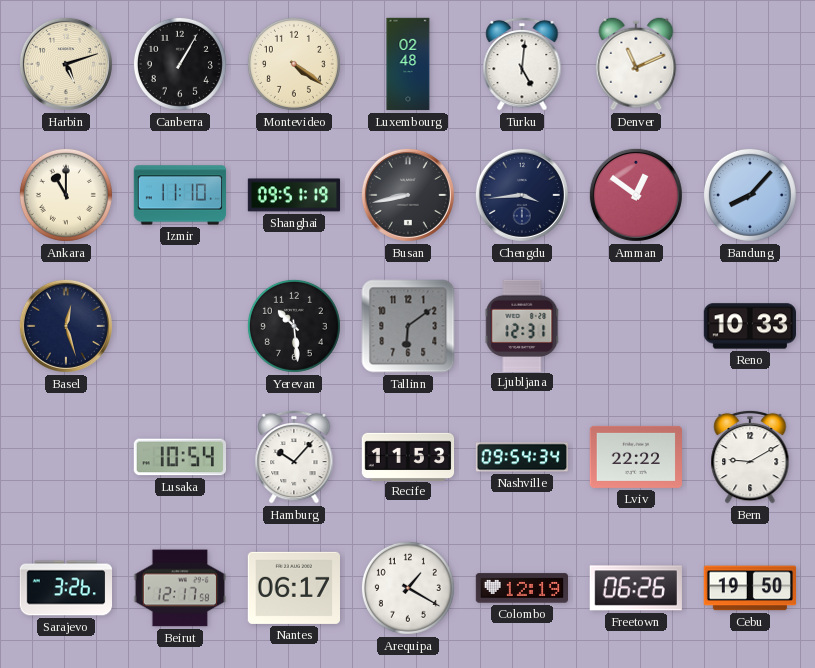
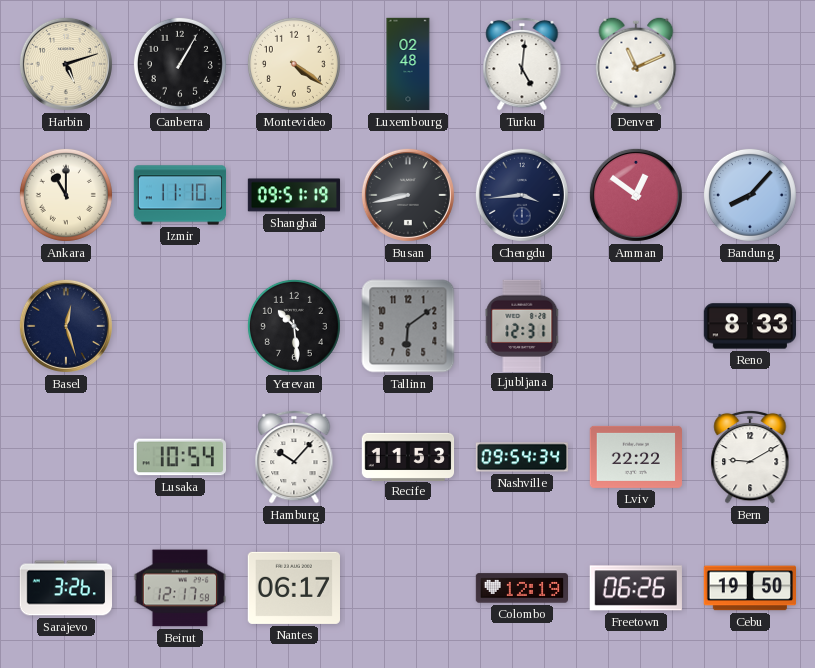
Reno: 10:33 -> 8:33 (749, 326)
Arequipa: 1:20 -> none (408, 588)
